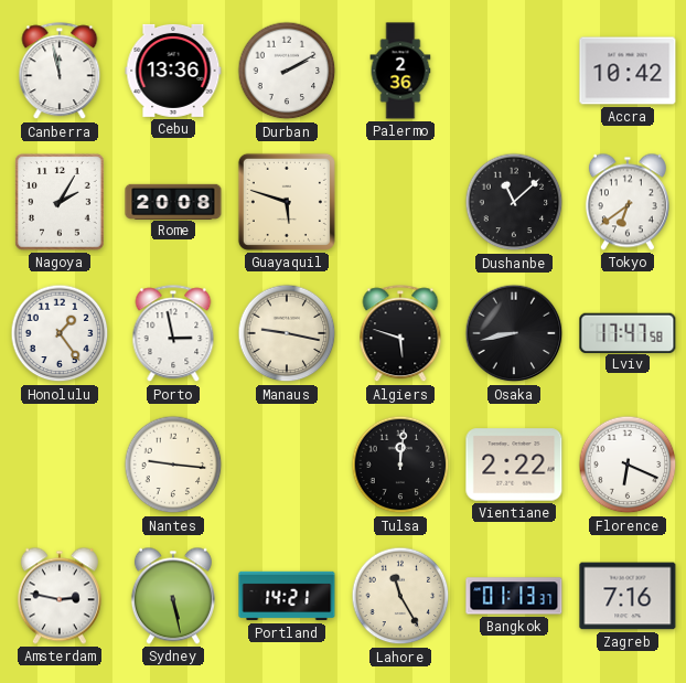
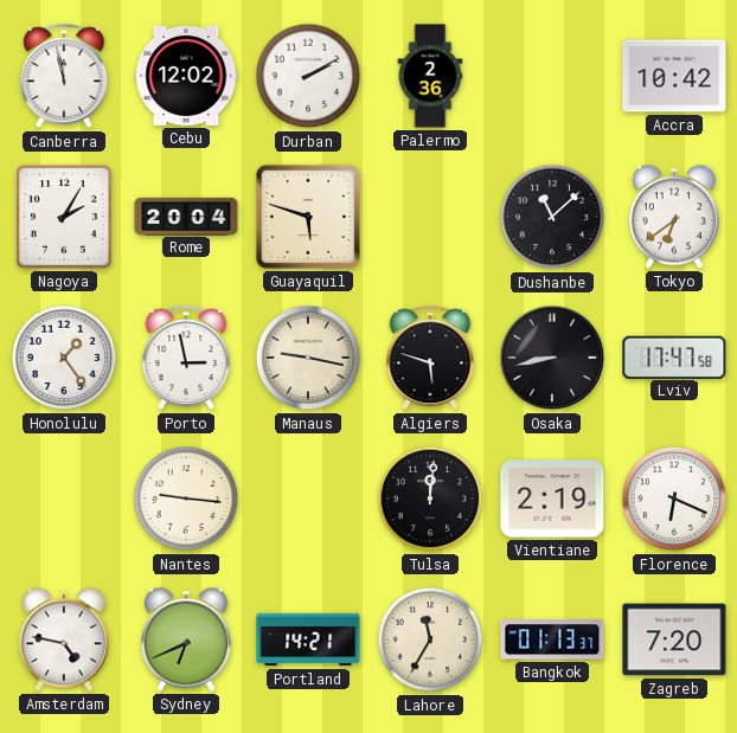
Cebu: 13:36 -> 12:02 (186, 76)
Rome: 20:08 -> 20:04 (186, 216)
Vientiane: 2:22 -> 2:19 (552, 499)
Amsterdam: 2:47 -> 4:47 (64, 639)
Sydney: 5:28 -> 6:41 (186, 639)
Lahore: 11:25 -> 11:35 (430, 639)
Zagreb: 7:16 -> 7:20 (674, 639)
